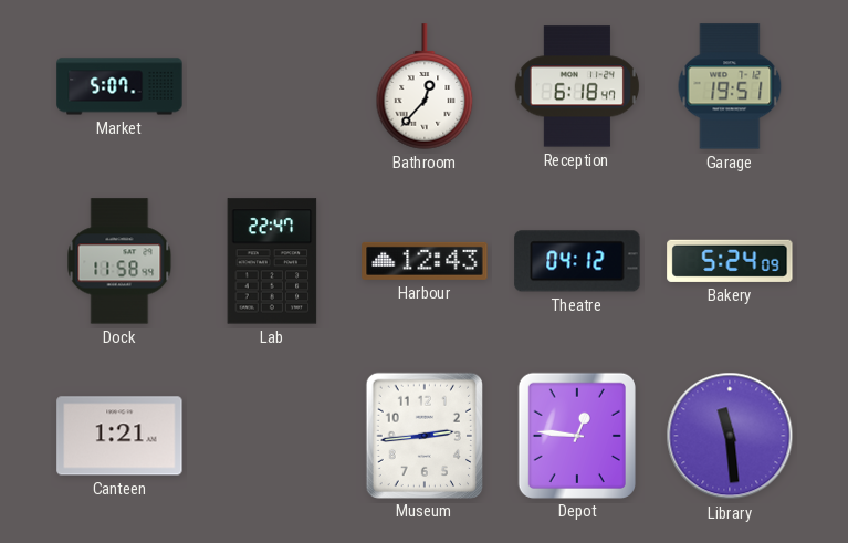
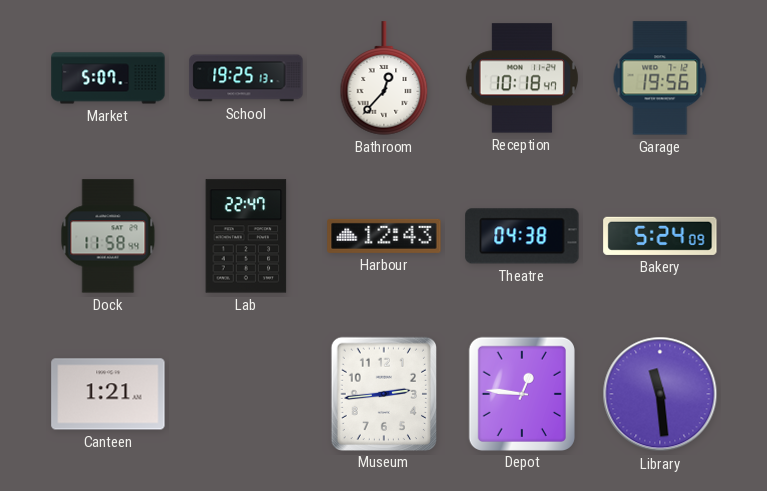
School: none -> 19:25 (246, 78)
Reception: 6:18 -> 10:18 (522, 78)
Garage: 19:51 -> 19:56 (660, 78)
Theatre: 04:12 -> 04:38 (522, 236)
